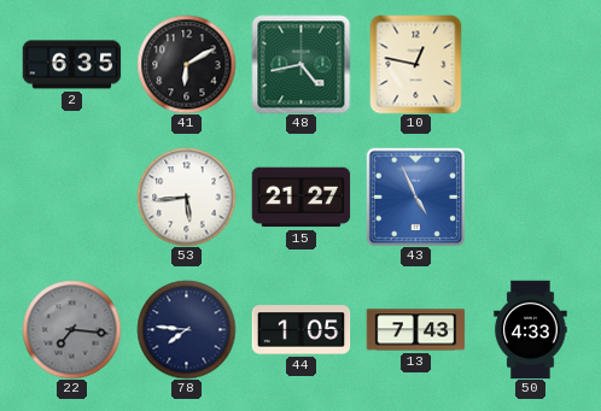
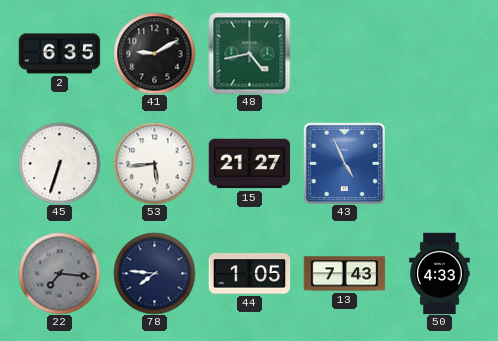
41: 6:10 -> 9:10 (154, 53)
10: 12:47 -> none (416, 64)
45: none -> 6:33 (59, 163)
